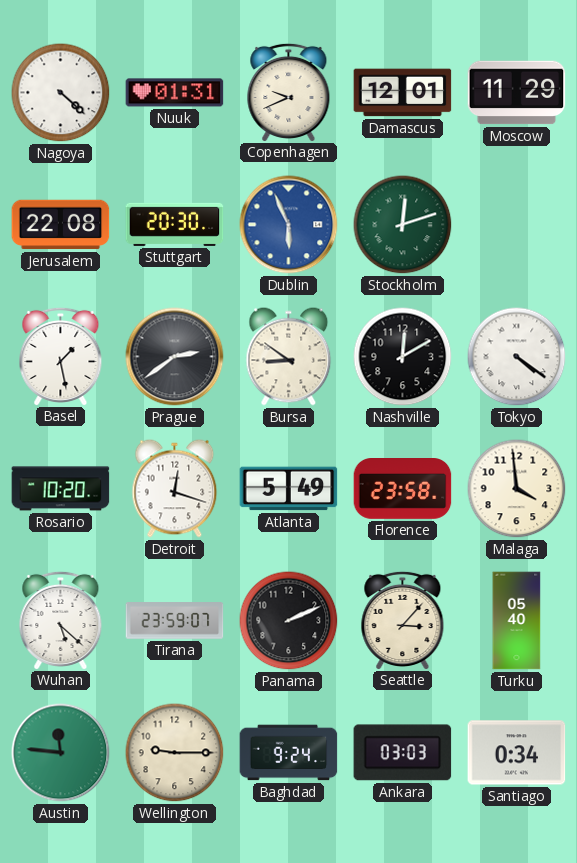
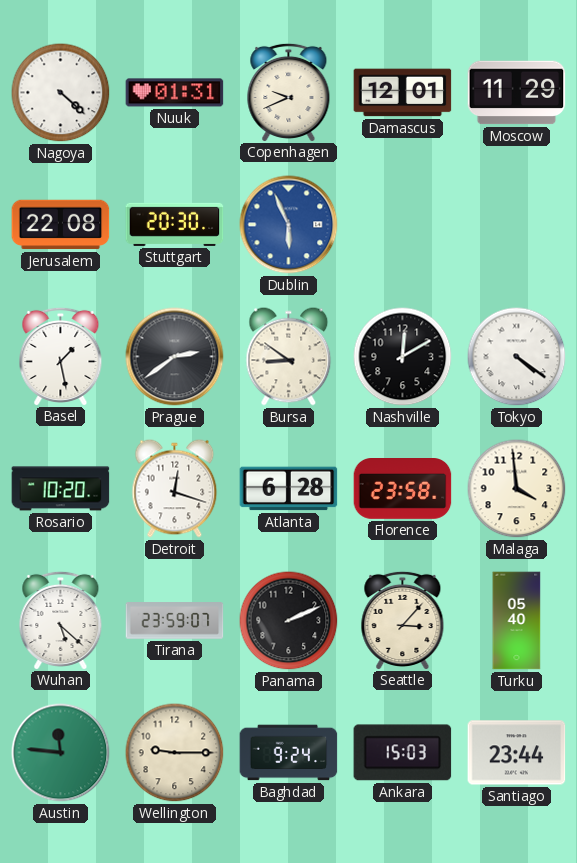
Stockholm: 12:12 -> none (403, 225)
Atlanta: 5:49 -> 6:28 (289, 489)
Ankara: 03:03 -> 15:03 (403, 753)
Santiago: 0:34 -> 23:44 (517, 753)
